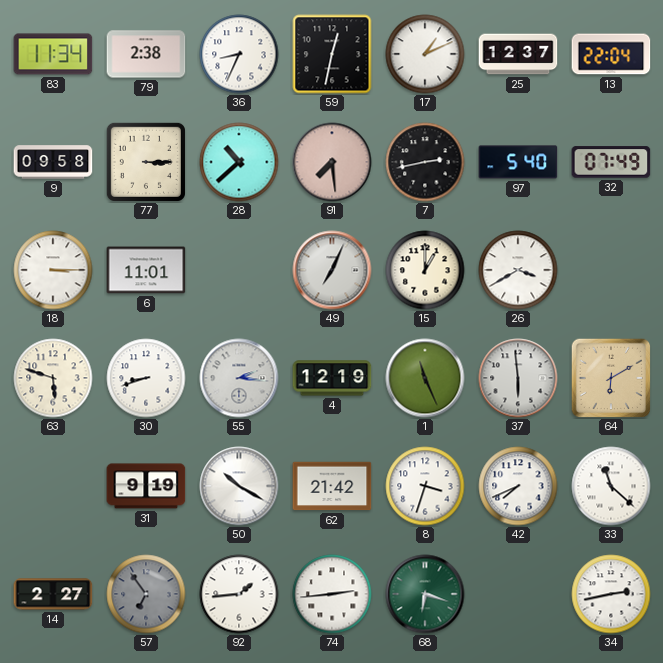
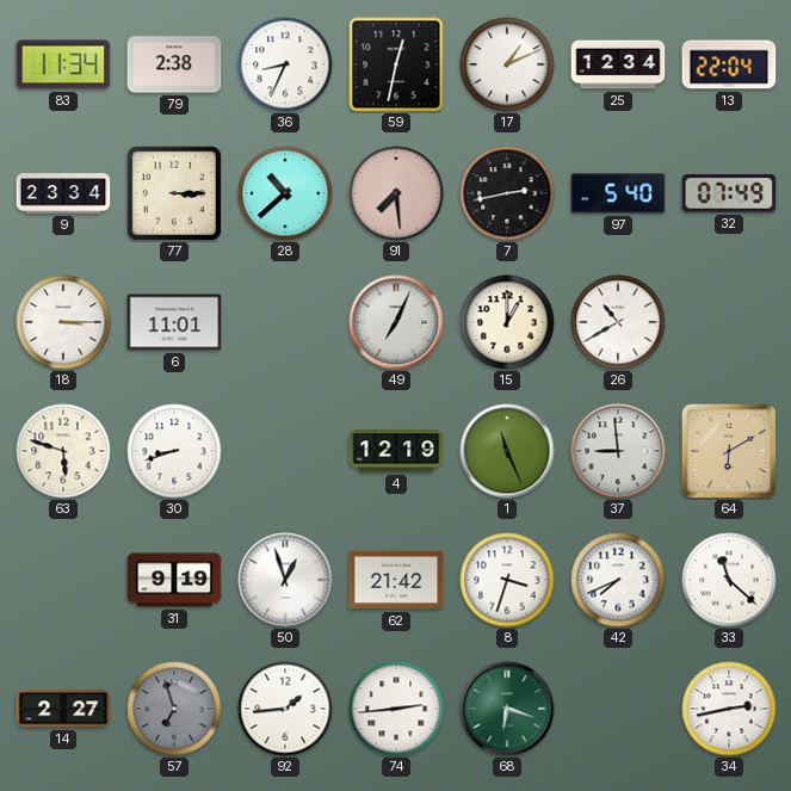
25: 12:37 -> 12:34 (618, 64)
9: 09:58 -> 23:34 (63, 193)
26: 3:40 -> 10:40 (618, 322)
55: 2:16 -> none (239, 378)
37: 5:59 -> 8:59 (618, 451)
50: 10:20 -> 12:57 (285, 580)
57: 6:54 -> 6:57 (174, 709)
